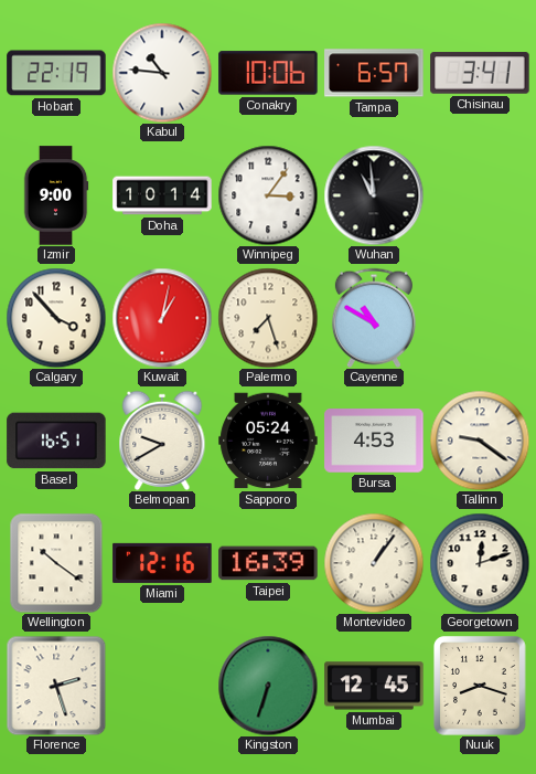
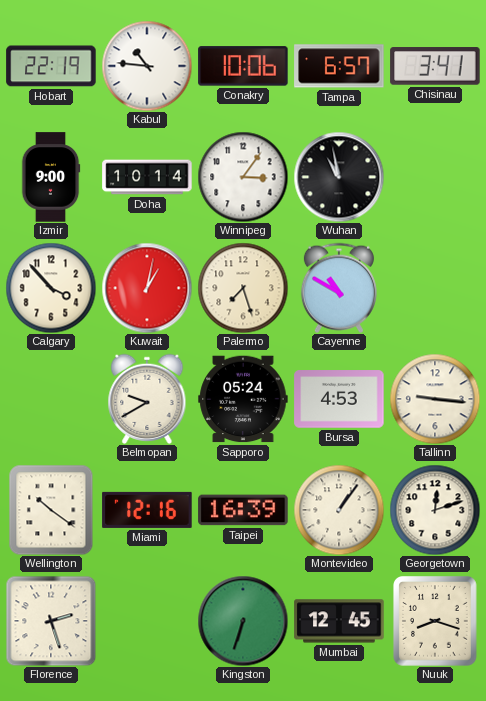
Wuhan: 10:59 -> 10:58 (339, 177)
Basel: 16:51 -> none (56, 441)
Tallinn: 9:21 -> 9:16 (435, 399)
